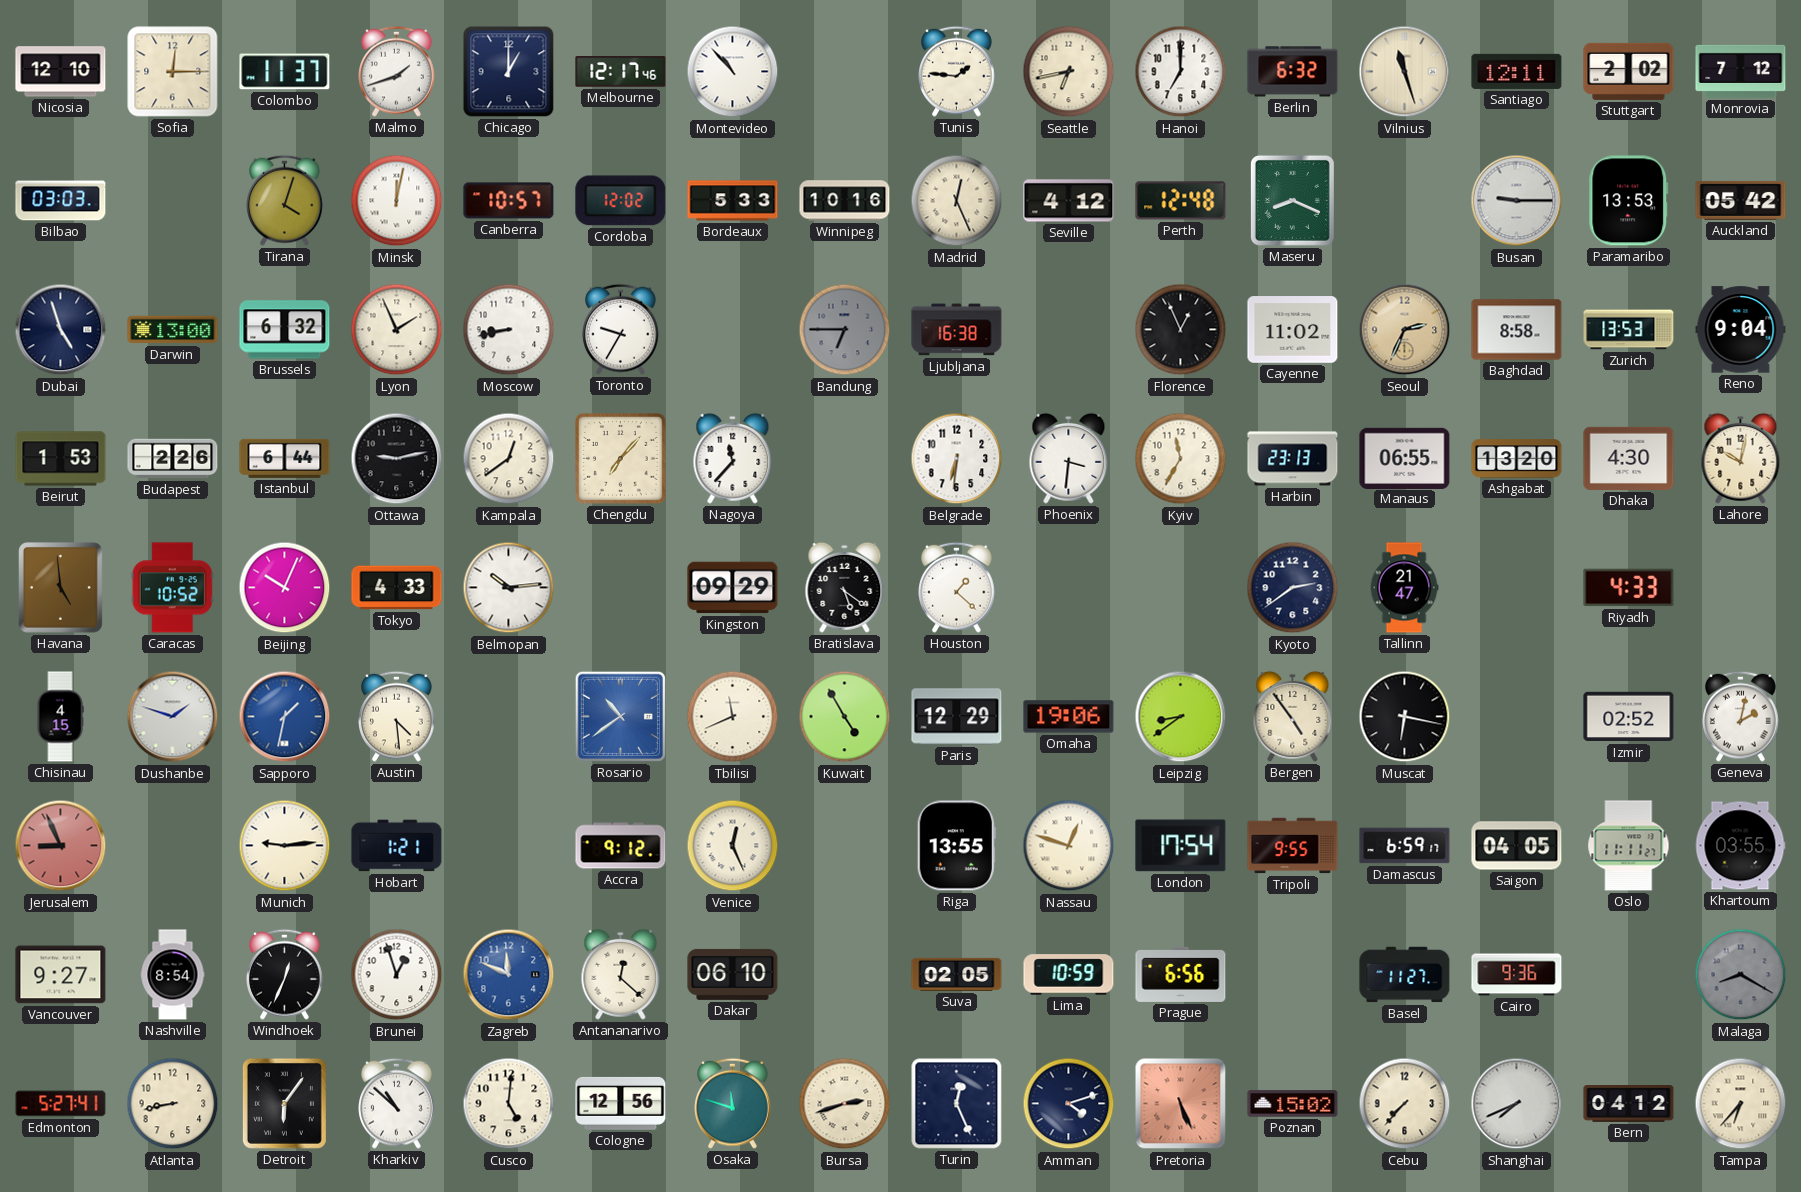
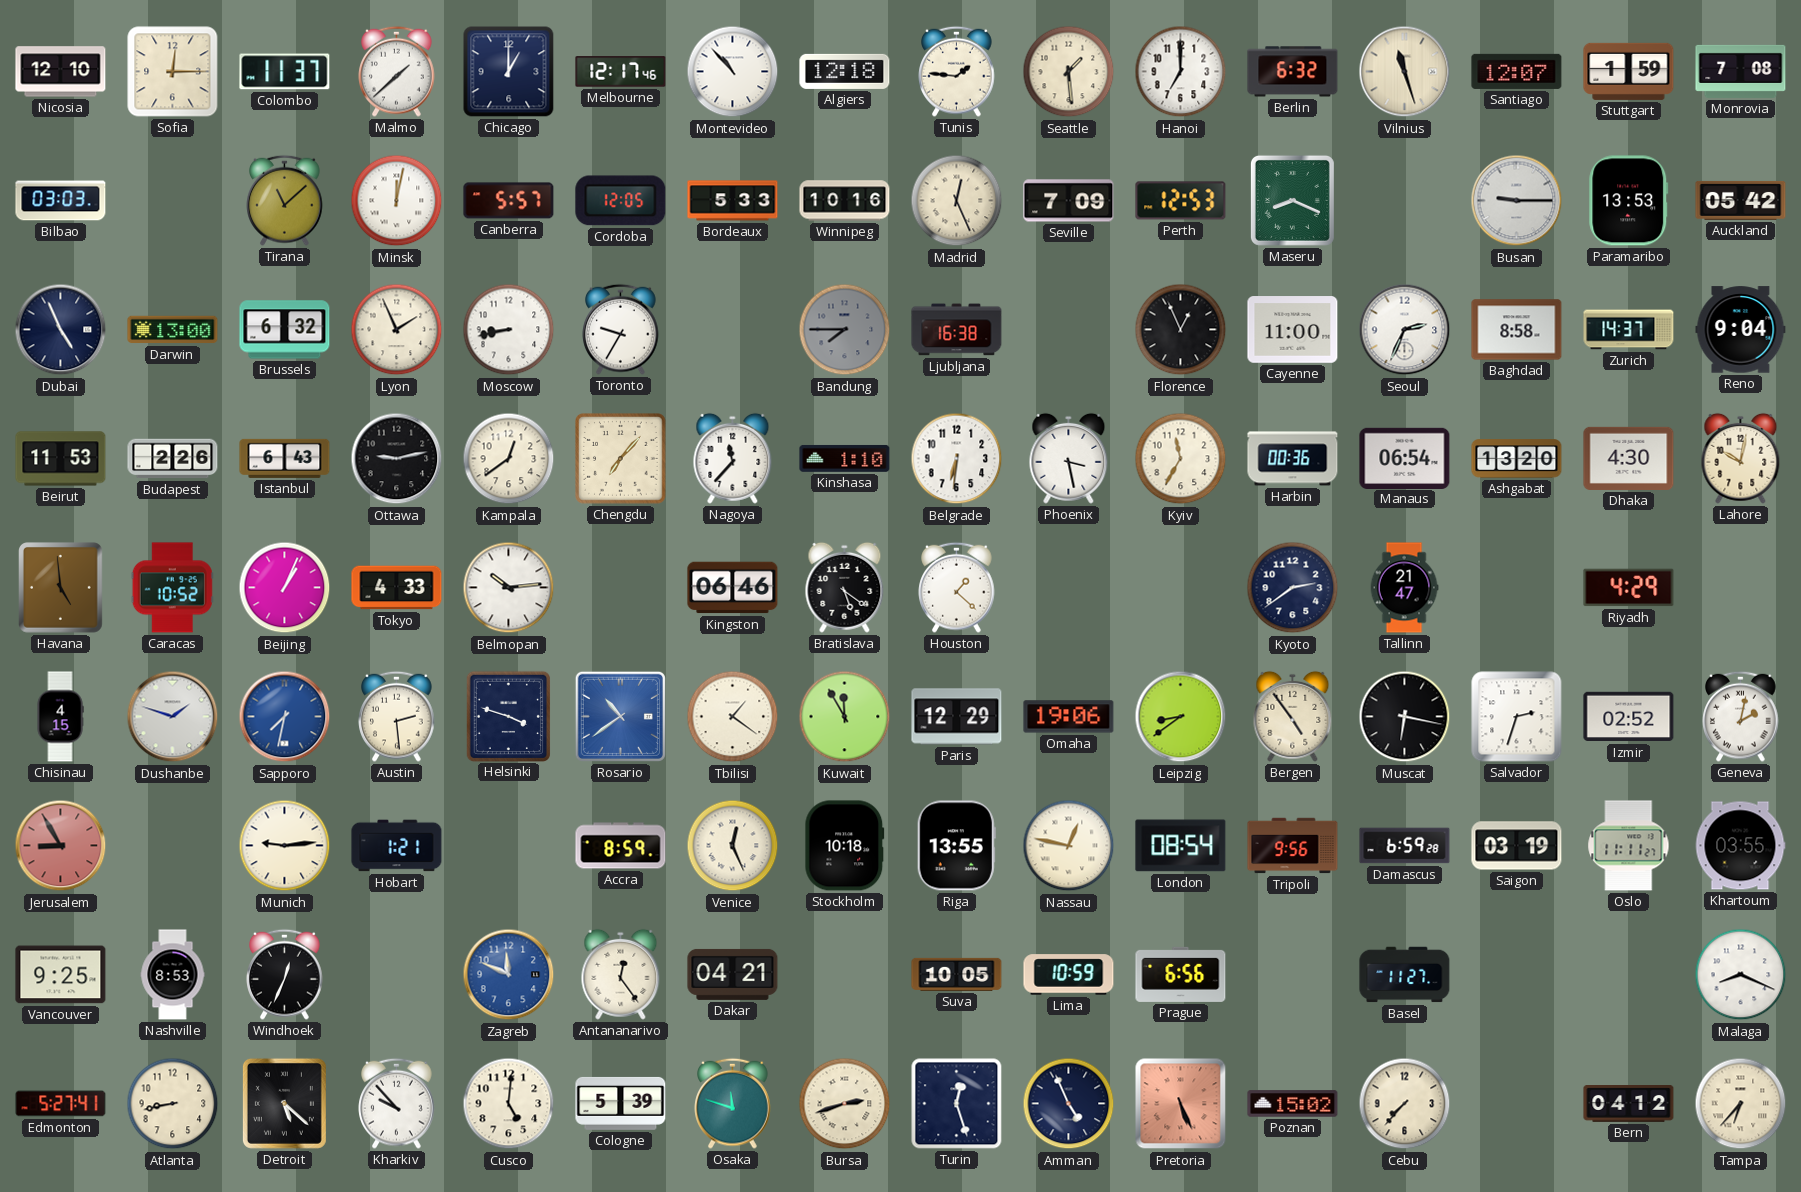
Malmo: 1:42 -> 1:38 (397, 71)
Algiers: none -> 12:18 (845, 71)
Seattle: 6:43 -> 1:29 (1069, 72)
Santiago: 12:11 -> 12:07 (1517, 71)
Stuttgart: 2:02 -> 1:59 (1629, 71)
Monrovia: 7:12 -> 7:08 (1741, 71)
Tirana: 4:03 -> 11:08 (285, 200)
Canberra: 10:57 -> 5:57 (509, 201)
Cordoba: 12:02 -> 12:05 (621, 201)
Seville: 4:12 -> 7:09 (1069, 201)
Perth: 12:48 -> 12:53 (1181, 201)
Dubai: 4:57 -> 4:56 (61, 330)
Bandung: 6:45 -> 7:45 (845, 330)
Cayenne: 11:02 -> 11:00 (1293, 330)
Seoul dial: champagne -> white (1405, 330)
Zurich: 13:53 -> 14:37 (1629, 330)
Beirut: 1:53 -> 11:53 (61, 459)
Istanbul: 6:44 -> 6:43 (285, 458)
Kinshasa: none -> 1:10 (845, 458)
Phoenix: 3:31 -> 3:28 (1069, 458)
Harbin: 23:13 -> 00:36 (1293, 459)
Manaus: 06:55 -> 06:54 (1405, 458)
Beijing: 10:04 -> 1:04 (285, 588)
Kingston: 09:29 -> 06:46 (733, 588)
Riyadh: 4:33 -> 4:29 (1629, 588)
Sapporo: 1:32 -> 7:32 (285, 717)
Austin: 4:29 -> 2:29 (397, 716)
Helsinki: none -> 3:48 (508, 716)
Tbilisi: 11:41 -> 1:21 (733, 717)
Kuwait: 4:55 -> 11:55 (845, 717)
Salvador: none -> 2:33 (1517, 717)
Jerusalem: 8:56 -> 8:55 (61, 846)
Accra: 9:12 -> 8:59 (621, 846)
Stockholm: none -> 10:18 (845, 846)
Nassau: 12:48 -> 12:47 (1069, 846)
London: 17:54 -> 08:54 (1181, 846)
Tripoli: 9:55 -> 9:56 (1293, 846)
Damascus: 6:59:17 -> 6:59:28 (1405, 846)
Saigon: 04:05 -> 03:19 (1517, 846)
Vancouver: 9:27 -> 9:25 (61, 975)
Nashville: 8:54 -> 8:53 (173, 975)
Brunei: 12:57 -> none (397, 975)
Antananarivo: 12:22 -> 12:24 (621, 974)
Dakar: 06:10 -> 04:21 (733, 974)
Suva: 02:05 -> 10:05 (957, 974)
Cairo: 9:36 -> none (1517, 975)
Malaga: 8:20 -> 8:19 (1741, 975)
Malaga dial: grey -> white (1741, 975)
Detroit: 6:06 -> 5:22 (284, 1103)
Kharkiv: 10:52 -> 9:53 (397, 1103)
Cologne: 12:56 -> 5:39 (621, 1103)
Turin: 12:26 -> 12:27 (957, 1104)
Amman: 4:12 -> 4:56 (1069, 1104)
Shanghai: 7:41 -> none (1517, 1104)
